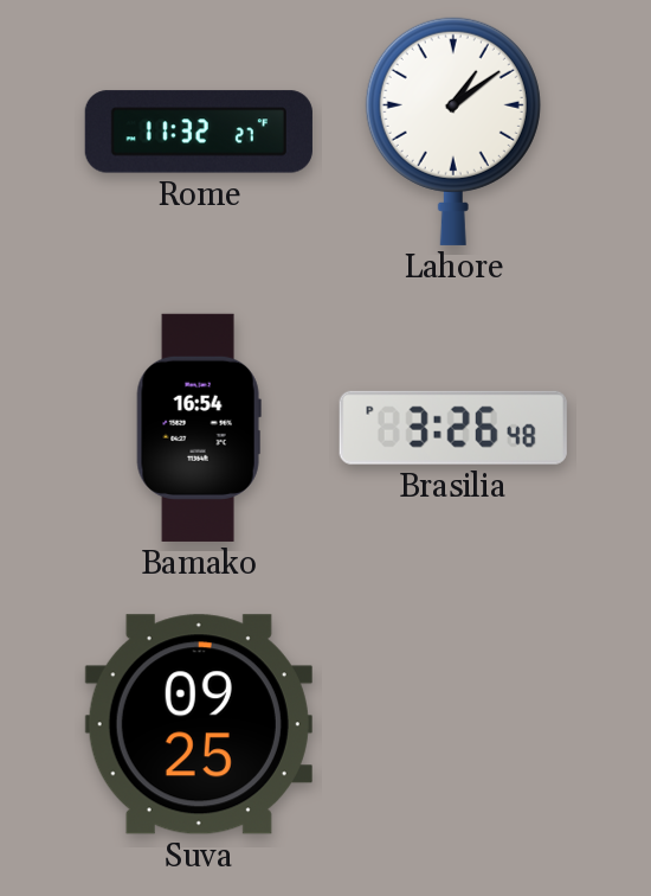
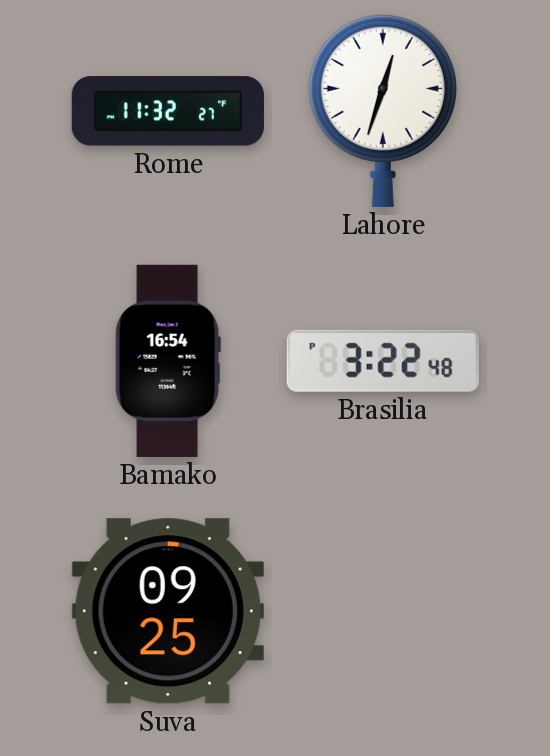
Lahore: 1:09 -> 12:33 (383, 110)
Brasilia: 3:26 -> 3:22 (383, 361)
